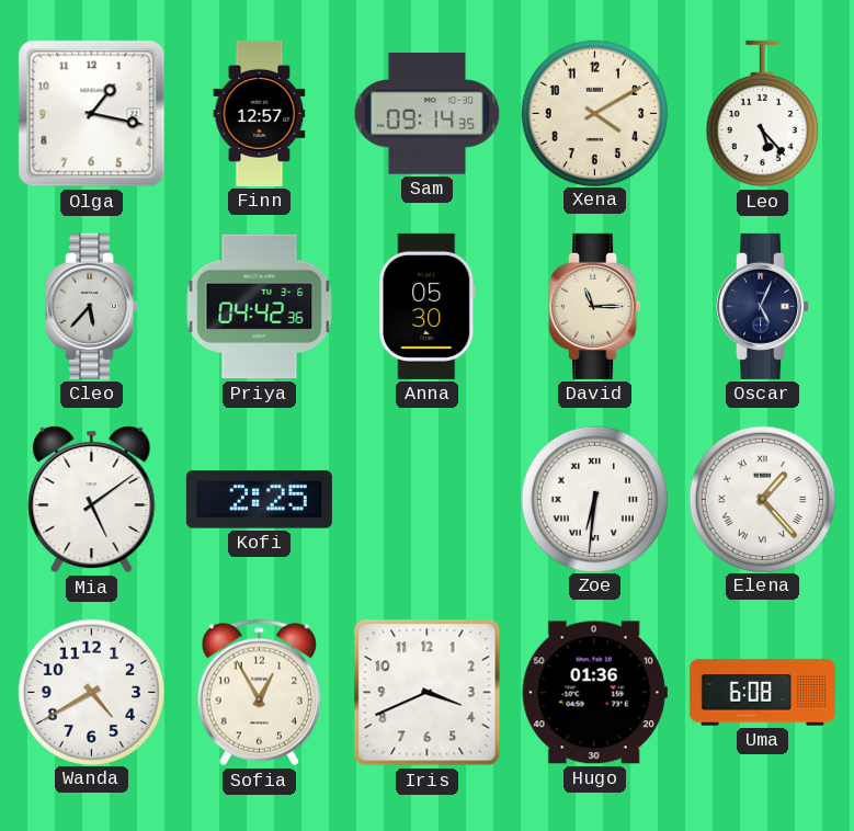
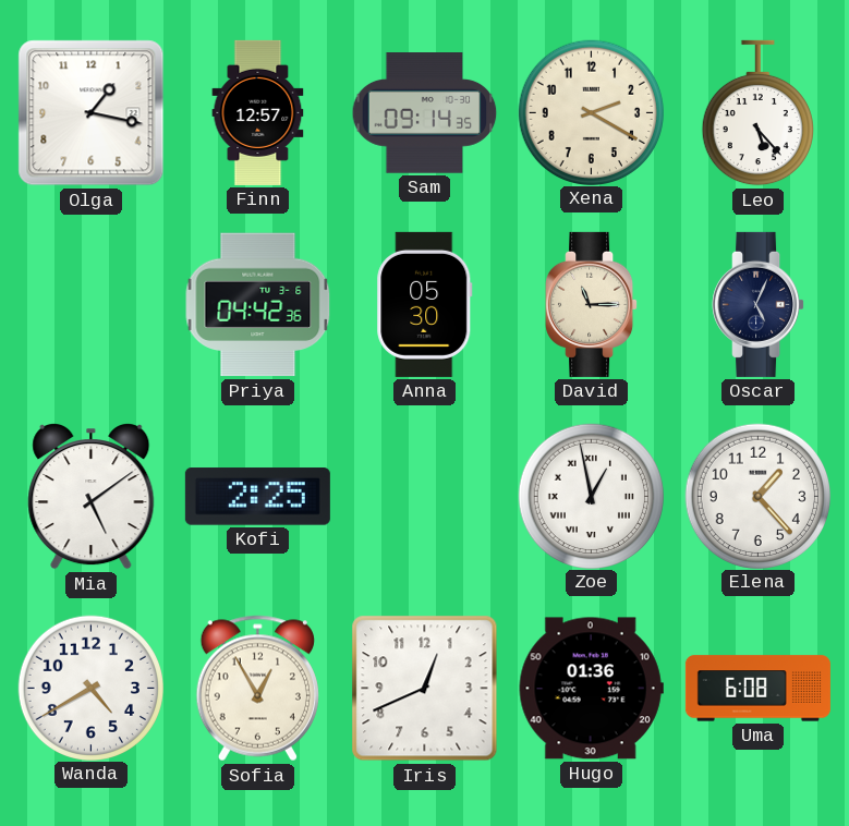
Xena: 4:10 -> 2:20 (591, 112)
Cleo: 5:37 -> none (92, 306)
Zoe: 6:31 -> 12:58 (591, 496)
Elena numerals: Roman -> Arabic (757, 496)
Iris: 3:41 -> 12:41 (425, 689)
